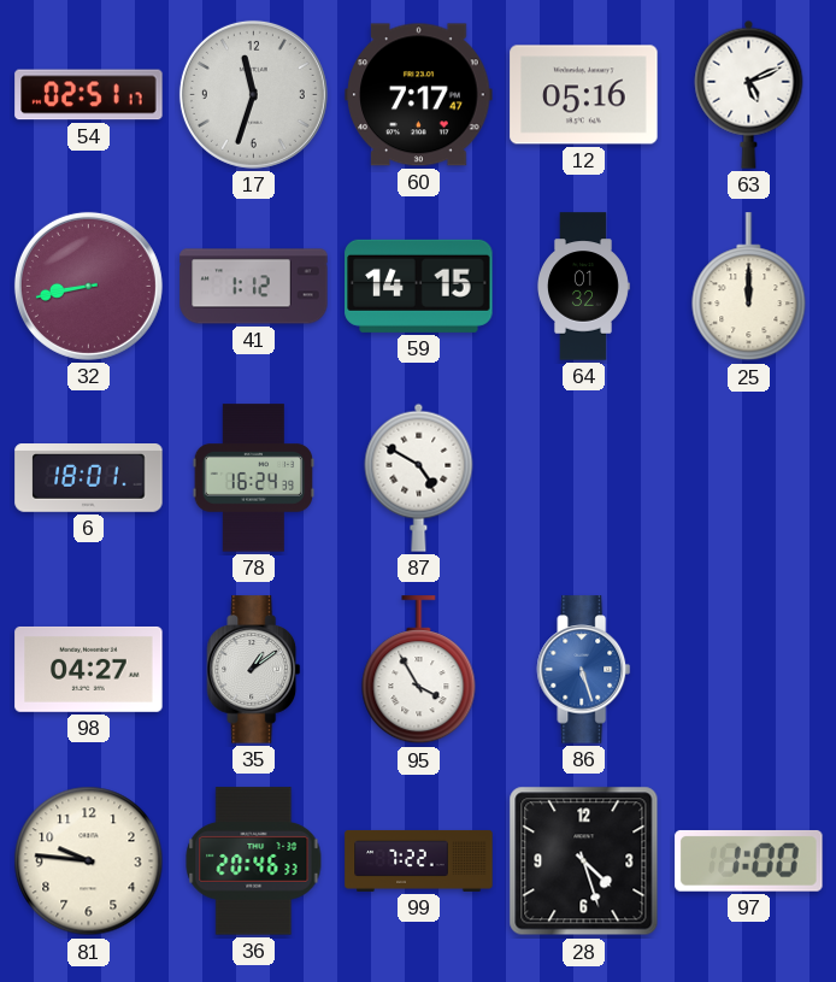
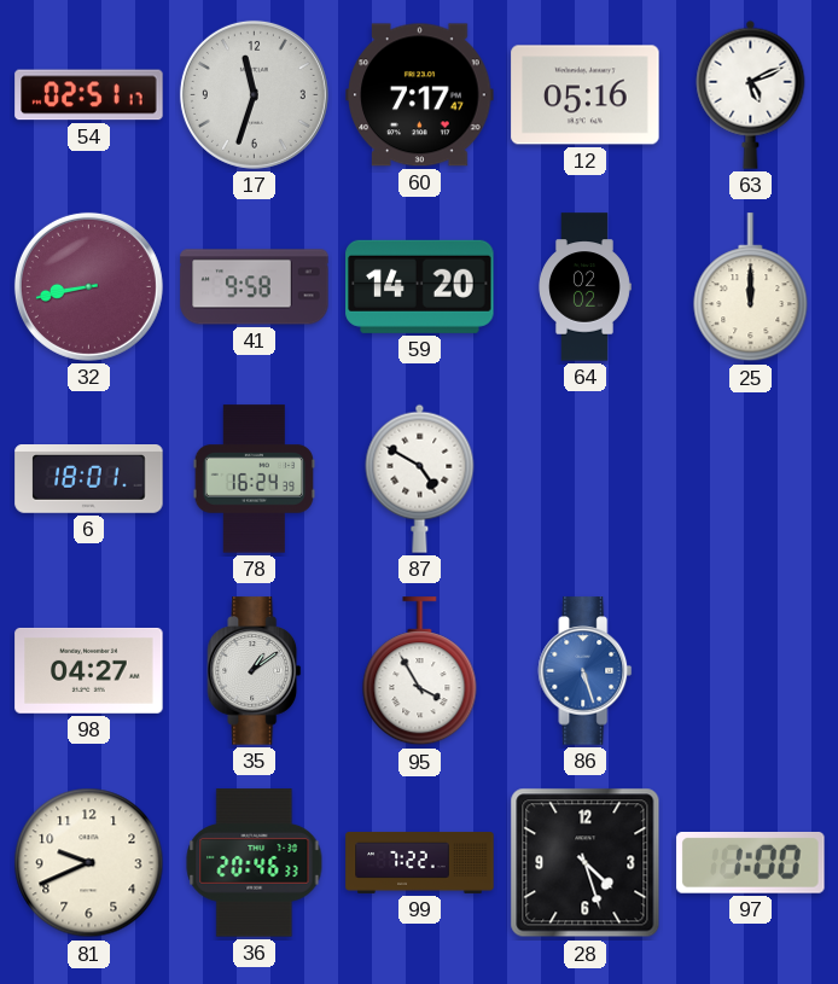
41: 1:12 -> 9:58 (255, 287)
59: 14:15 -> 14:20 (420, 286)
64: 01:32 -> 02:02 (586, 287)
81: 9:46 -> 9:41 (89, 863)
